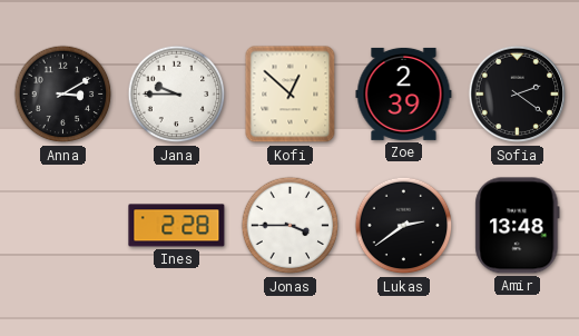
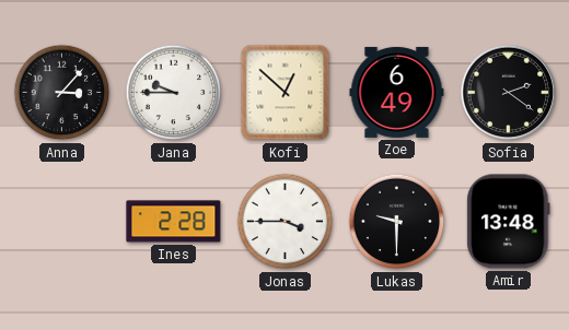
Anna: 3:10 -> 3:07 (62, 93)
Zoe: 2:39 -> 6:49 (397, 92)
Lukas: 2:39 -> 9:30 (397, 222)
